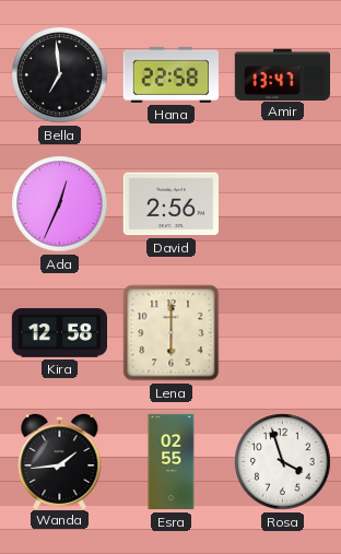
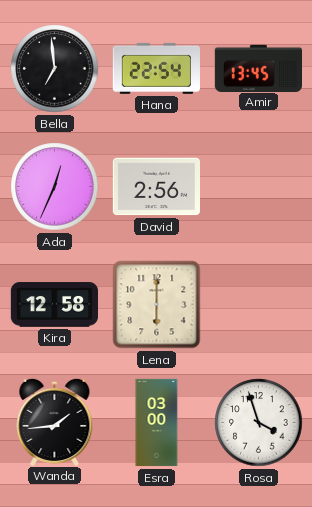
Hana: 22:58 -> 22:54 (156, 68)
Amir: 13:47 -> 13:45 (258, 68)
Esra: 02:55 -> 03:00 (157, 423)
